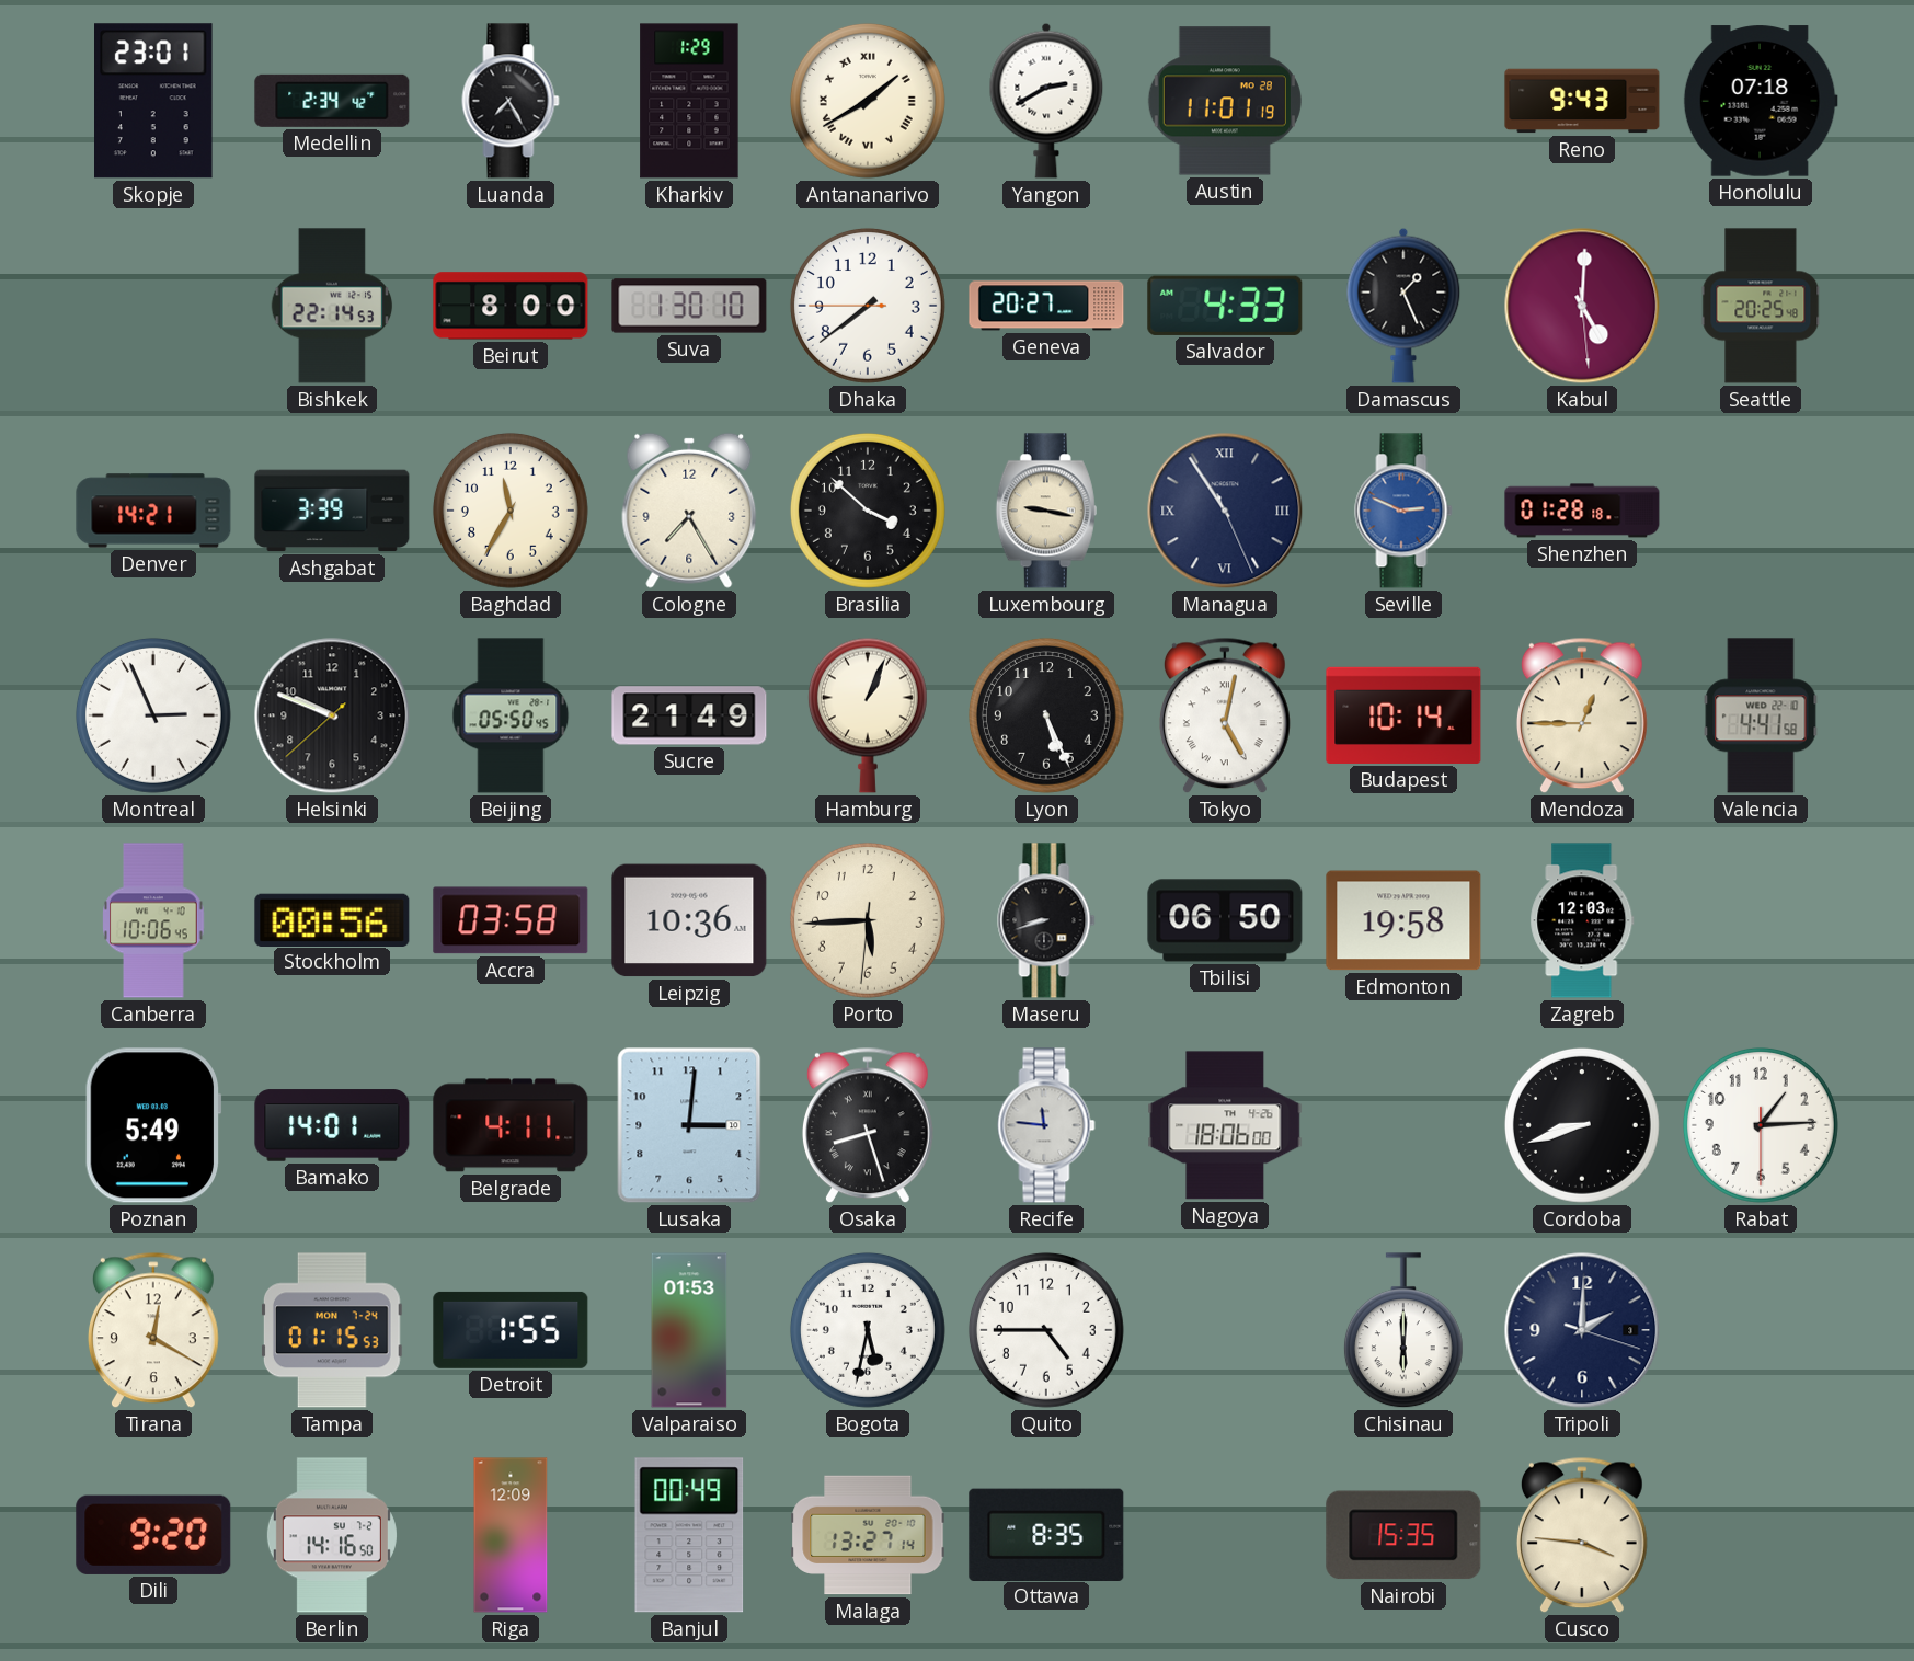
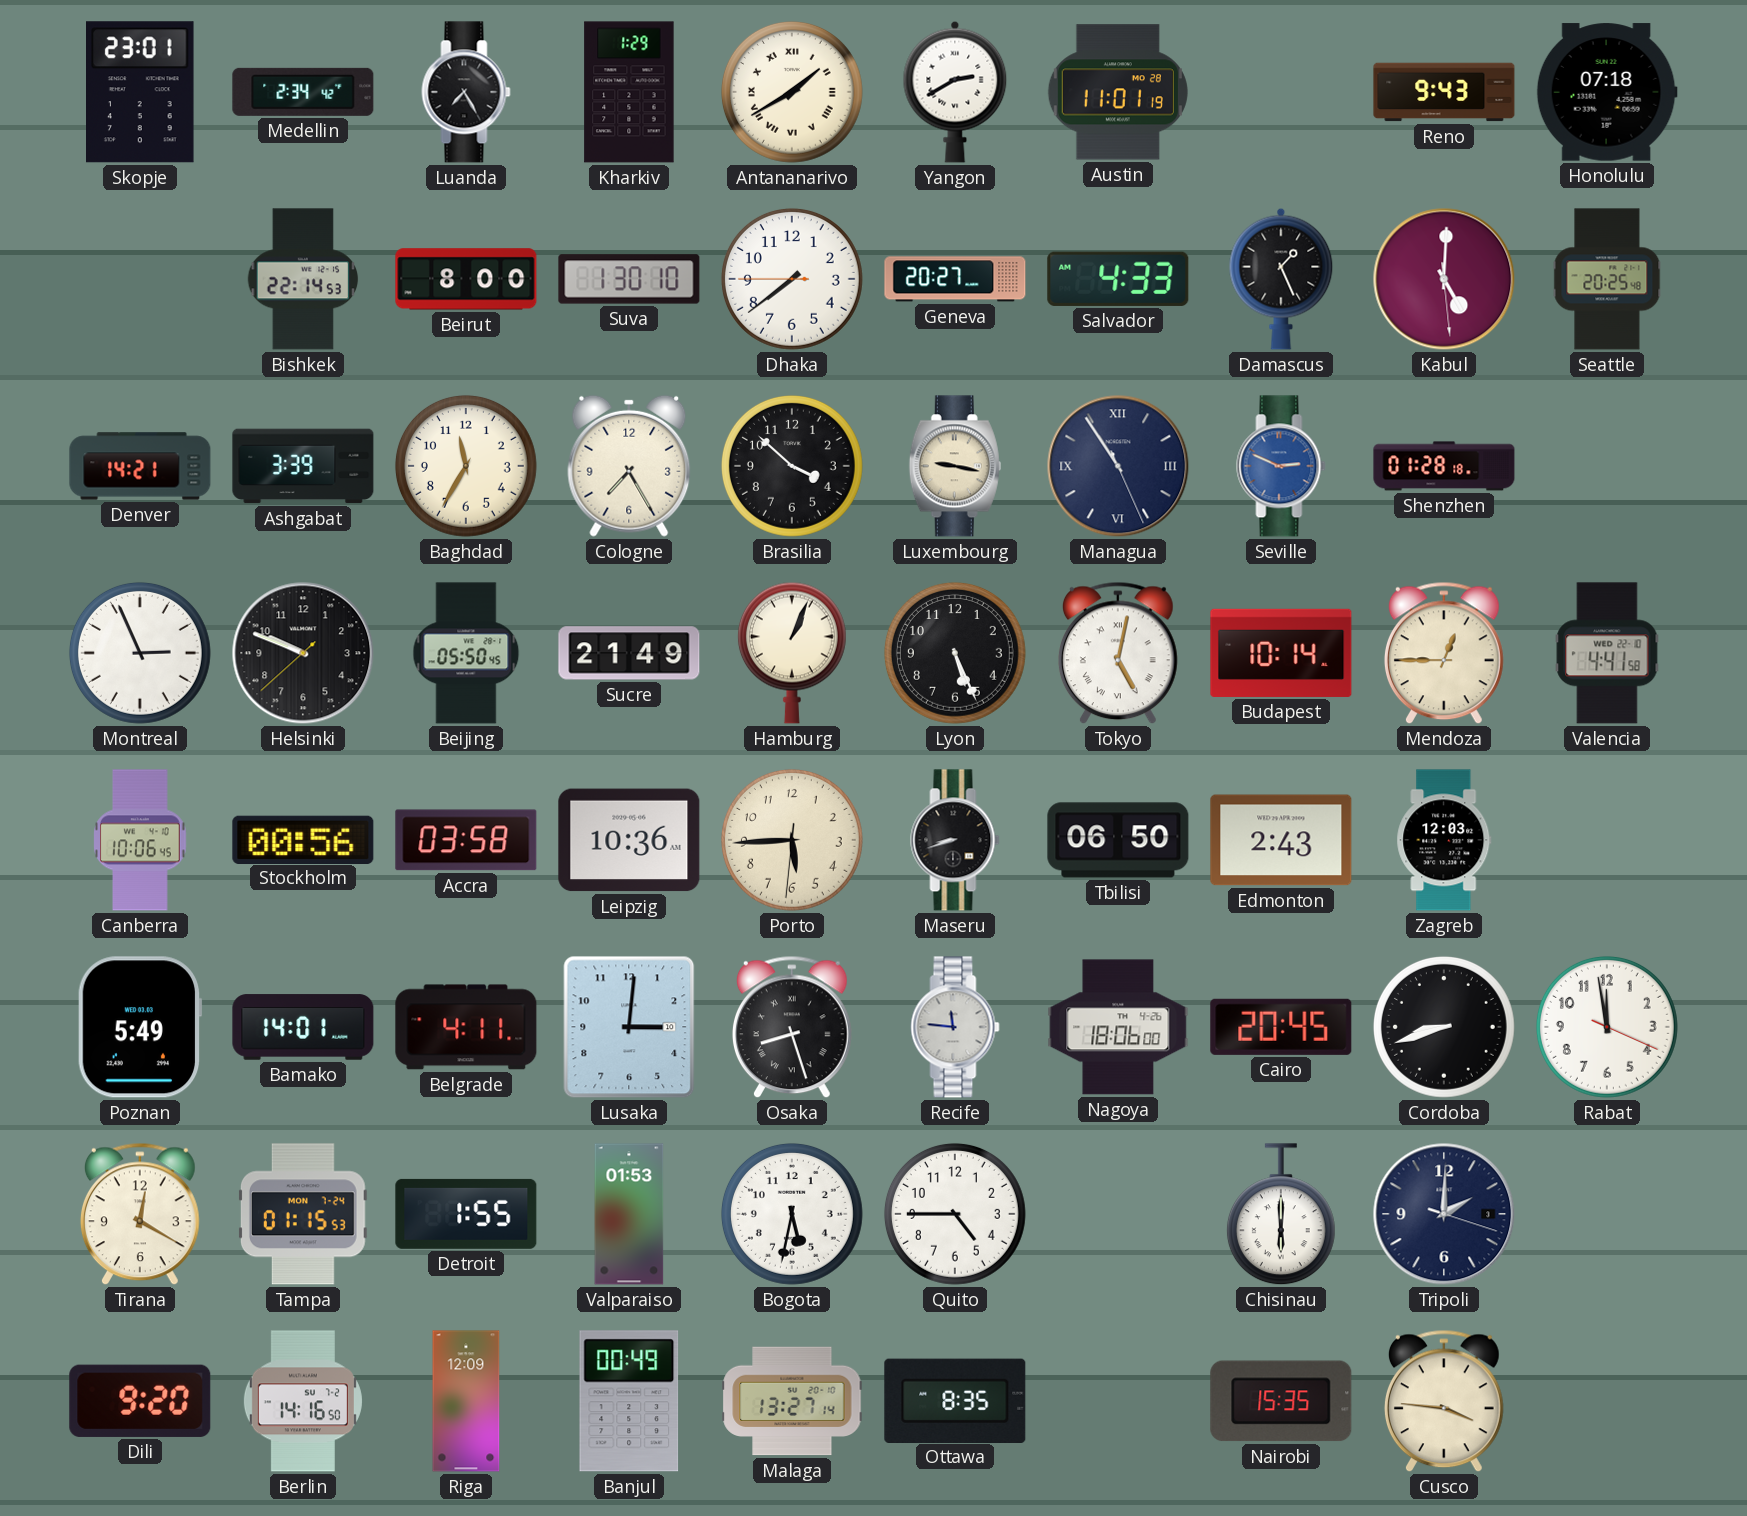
Edmonton: 19:58 -> 2:43 (1281, 840)
Cairo: none -> 20:45 (1281, 1027)
Rabat: 1:14 -> 11:58 (1607, 1027)
